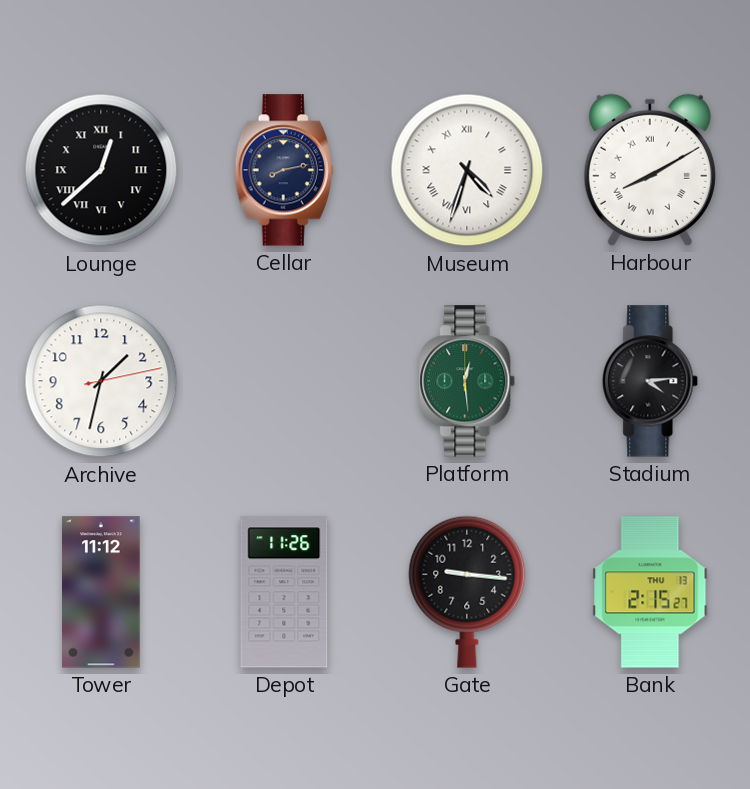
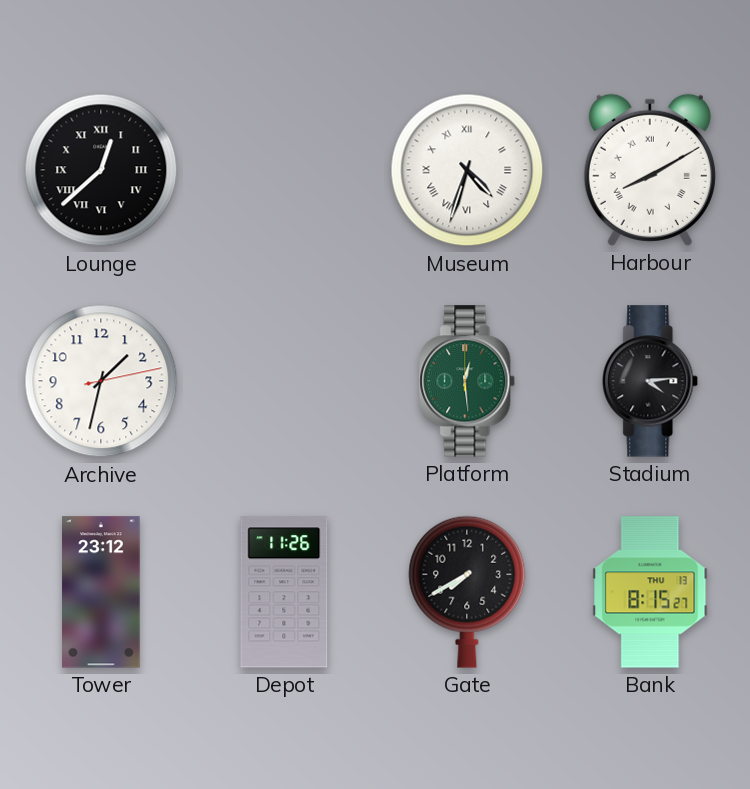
Cellar: 8:13 -> none (284, 170)
Tower: 11:12 -> 23:12 (101, 592)
Gate: 9:16 -> 7:40 (467, 592)
Bank: 2:15 -> 8:15 (650, 592)
